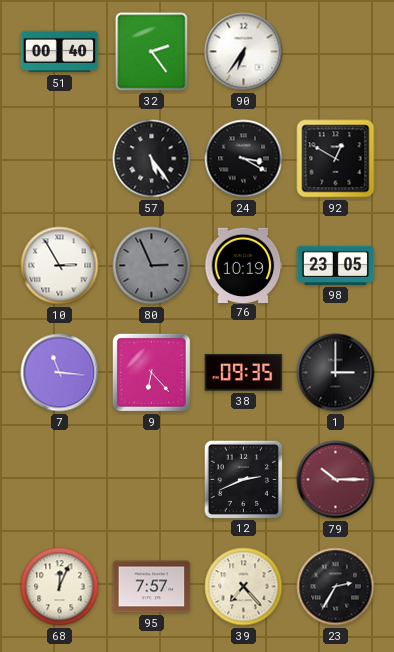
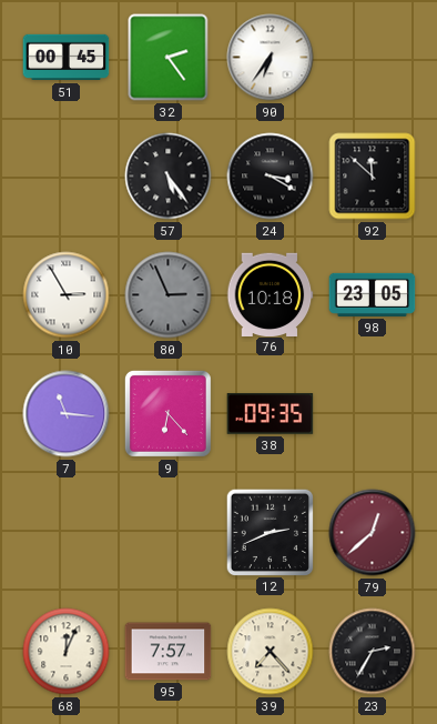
51: 00:40 -> 00:45 (67, 58)
92: 12:50 -> 11:52 (373, 177)
76: 10:19 -> 10:18 (271, 294)
1: 3:00 -> none (336, 373)
79: 10:15 -> 12:38 (373, 533)
